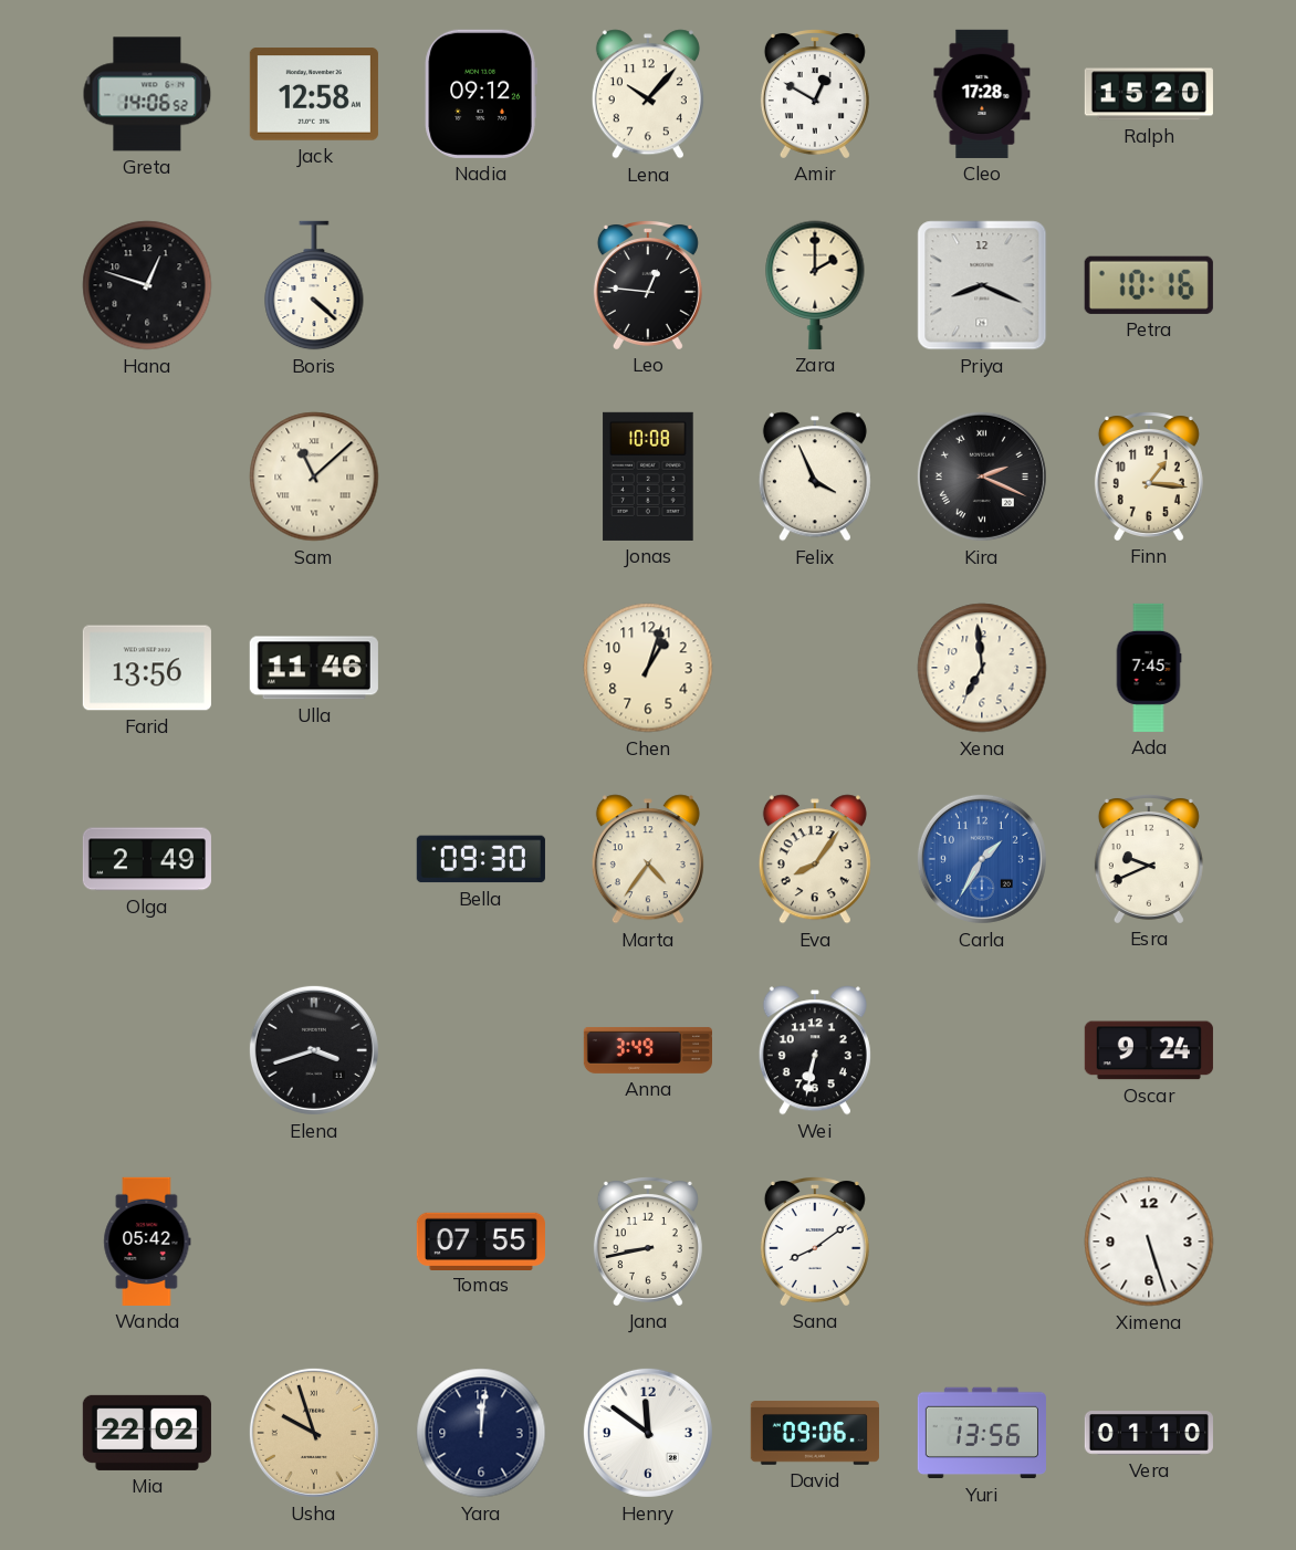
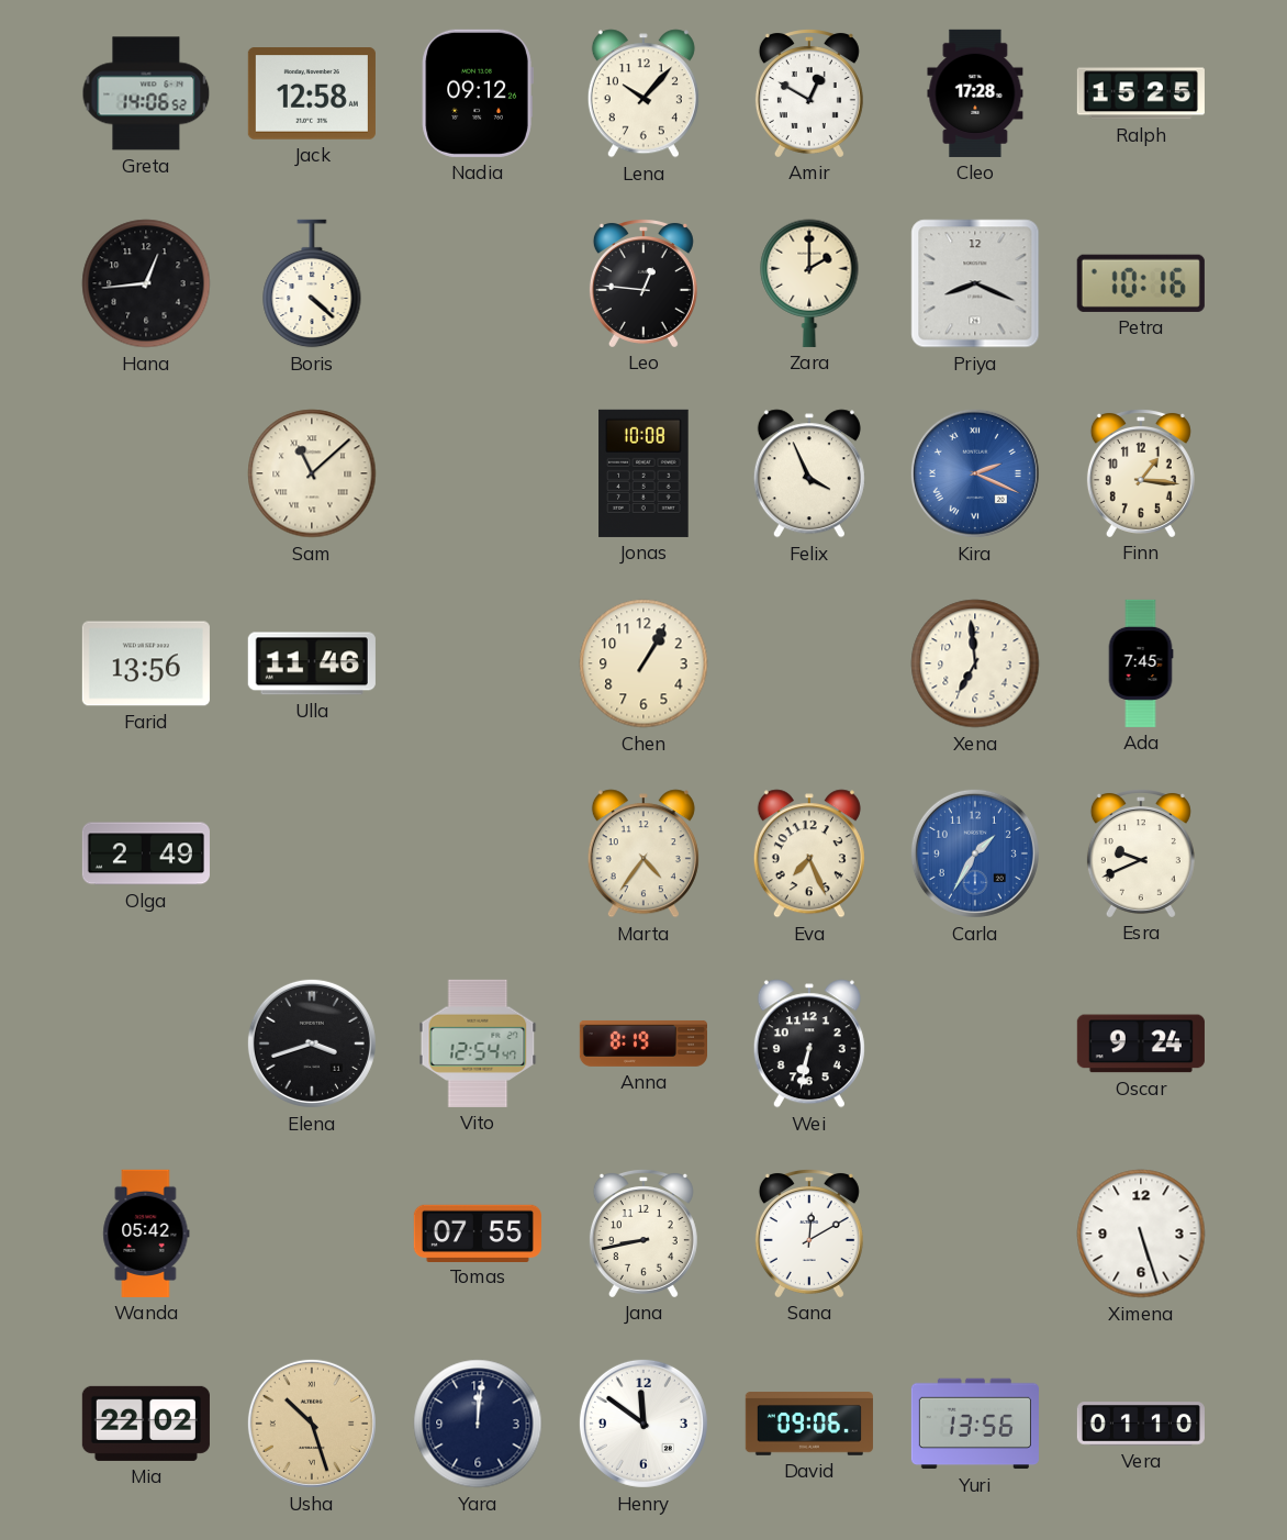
Ralph: 15:20 -> 15:25 (1141, 93)
Hana: 12:48 -> 12:44 (146, 283)
Kira dial: black -> blue (975, 473)
Chen: 1:03 -> 1:05 (643, 663)
Bella: 09:30 -> none (481, 859)
Eva: 8:06 -> 7:26 (809, 853)
Vito: none -> 12:54 (478, 1044)
Anna: 3:49 -> 8:19 (642, 1044)
Sana: 8:09 -> 12:10 (809, 1234)
Usha: 9:57 -> 10:27 (312, 1424)
